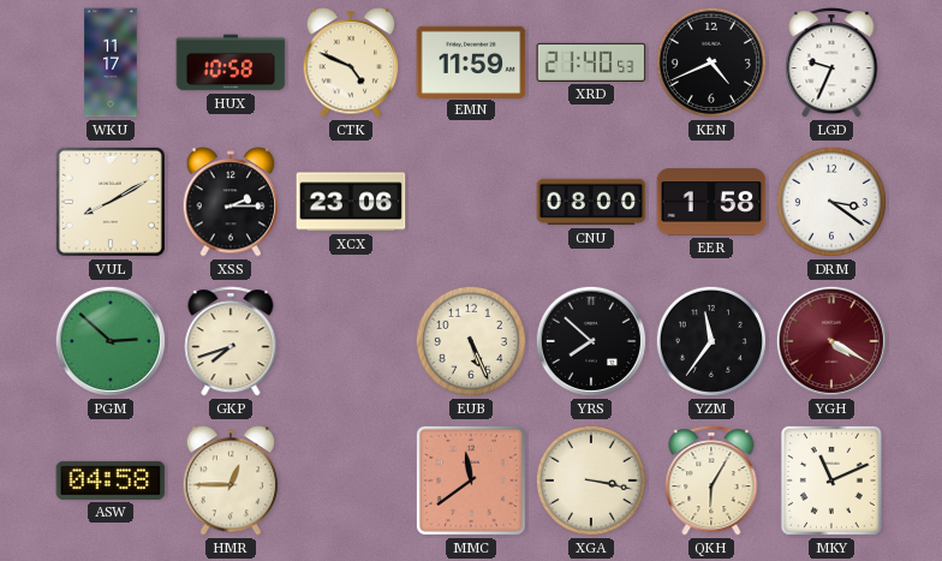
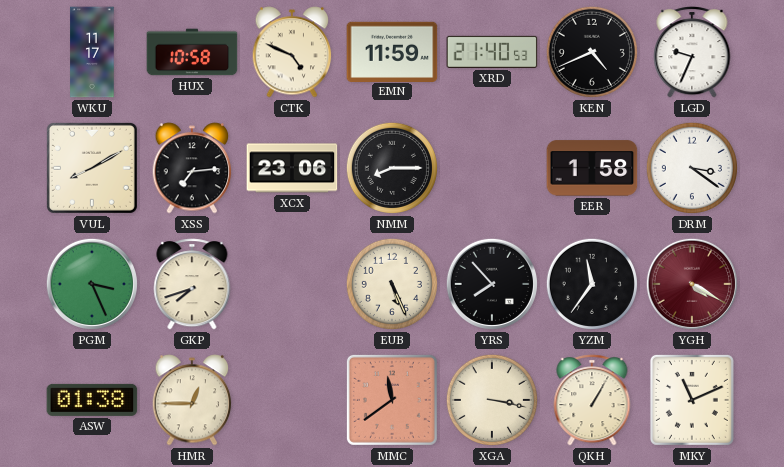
XSS: 2:15 -> 7:14 (192, 168)
NMM: none -> 8:15 (392, 168)
CNU: 08:00 -> none (591, 202)
PGM: 2:52 -> 3:26 (92, 284)
YRS: 7:52 -> 7:53 (492, 284)
ASW: 04:58 -> 01:38 (92, 400)
QKH: 6:05 -> 1:05 (592, 400)
